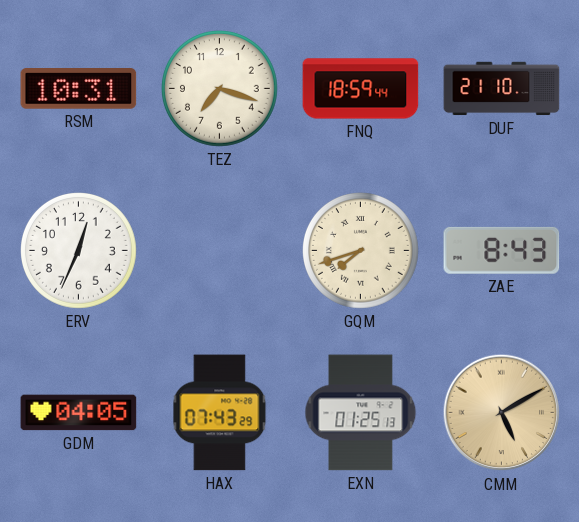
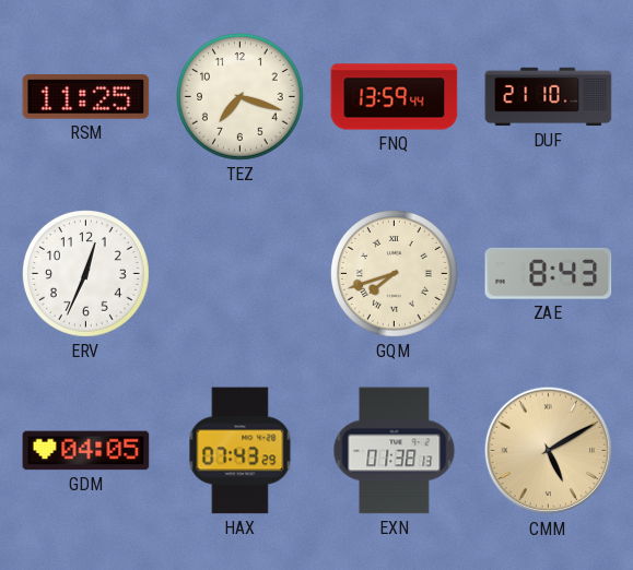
RSM: 10:31 -> 11:25 (86, 97)
FNQ: 18:59 -> 13:59 (395, 97)
EXN: 01:25 -> 01:38 (395, 451)
